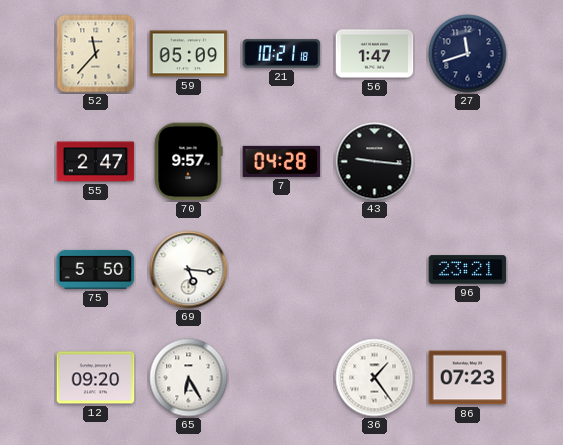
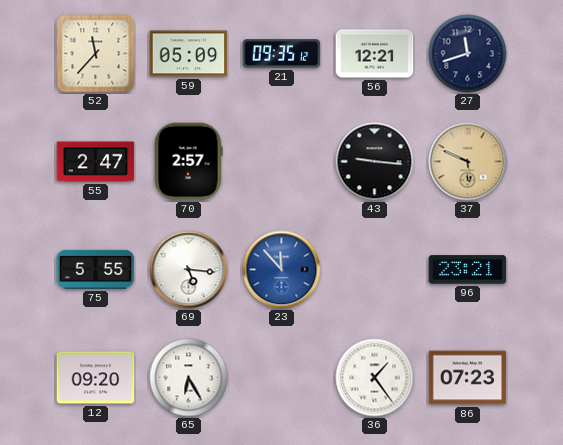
21: 10:21 -> 09:35 (282, 54)
56: 1:47 -> 12:21 (375, 54)
70: 9:57 -> 2:57 (188, 162)
7: 04:28 -> none (282, 161)
37: none -> 5:49 (468, 162)
75: 5:50 -> 5:55 (96, 269)
23: none -> 11:53 (282, 270)
